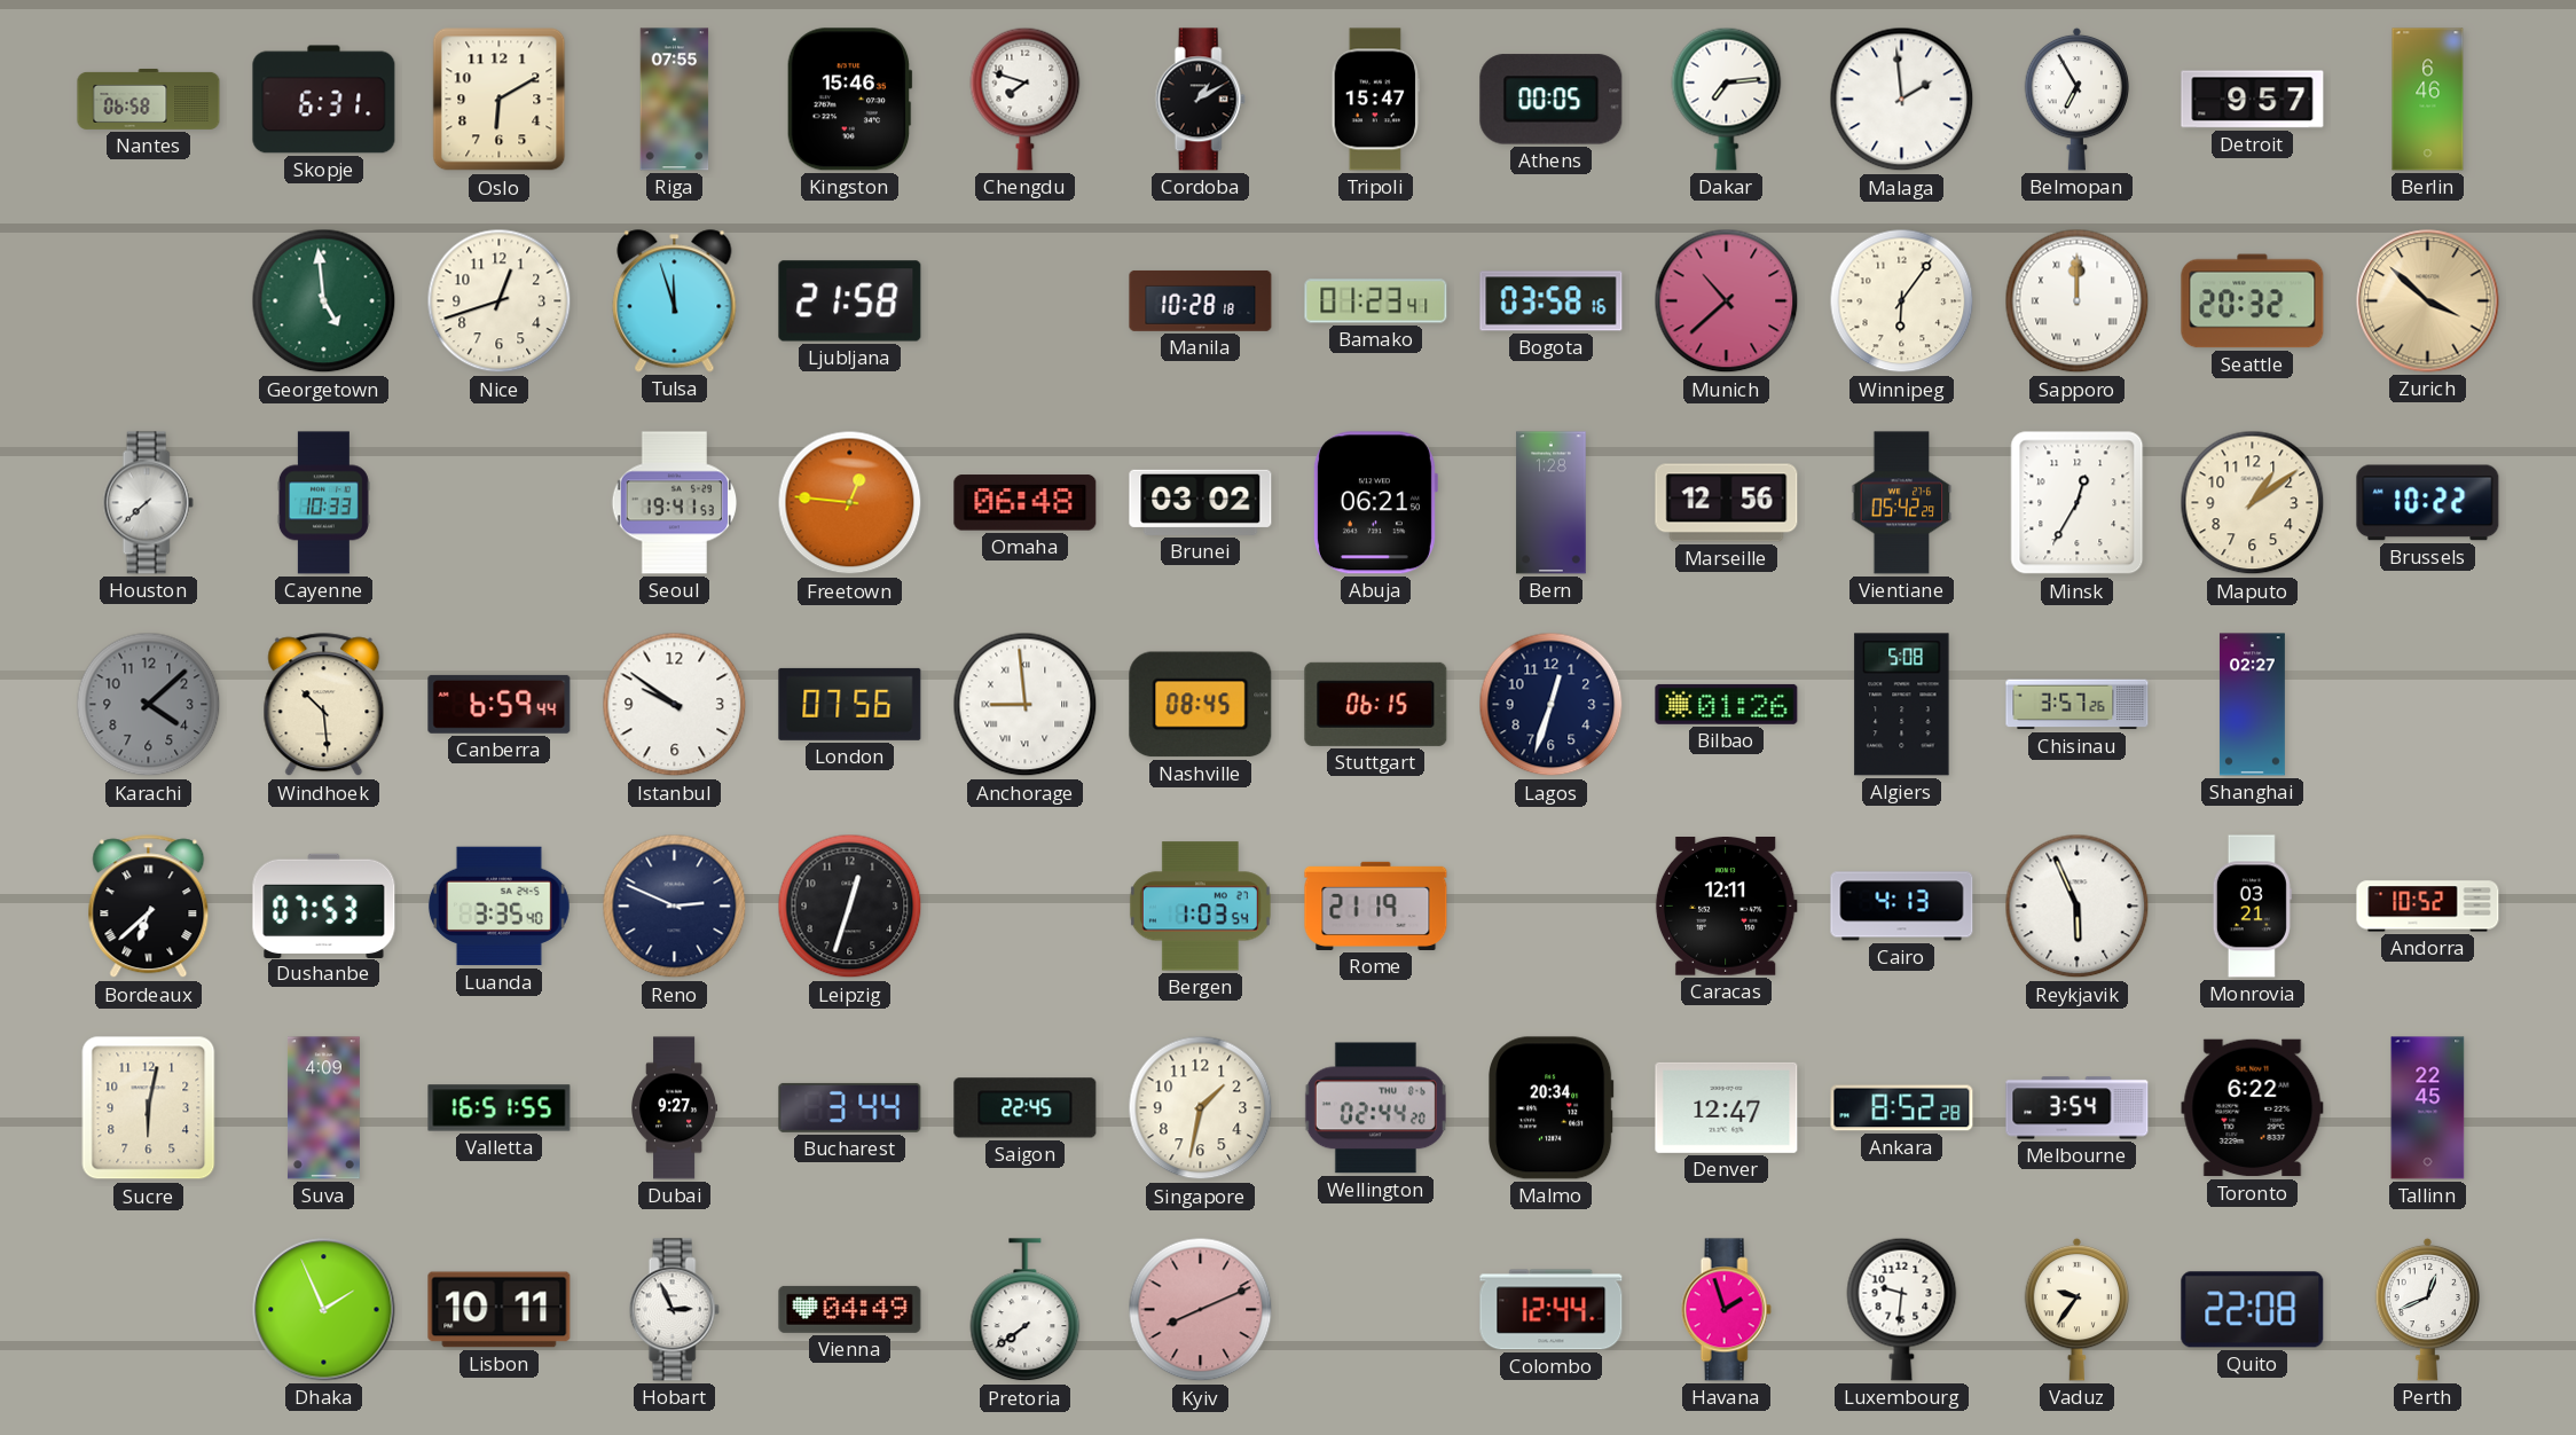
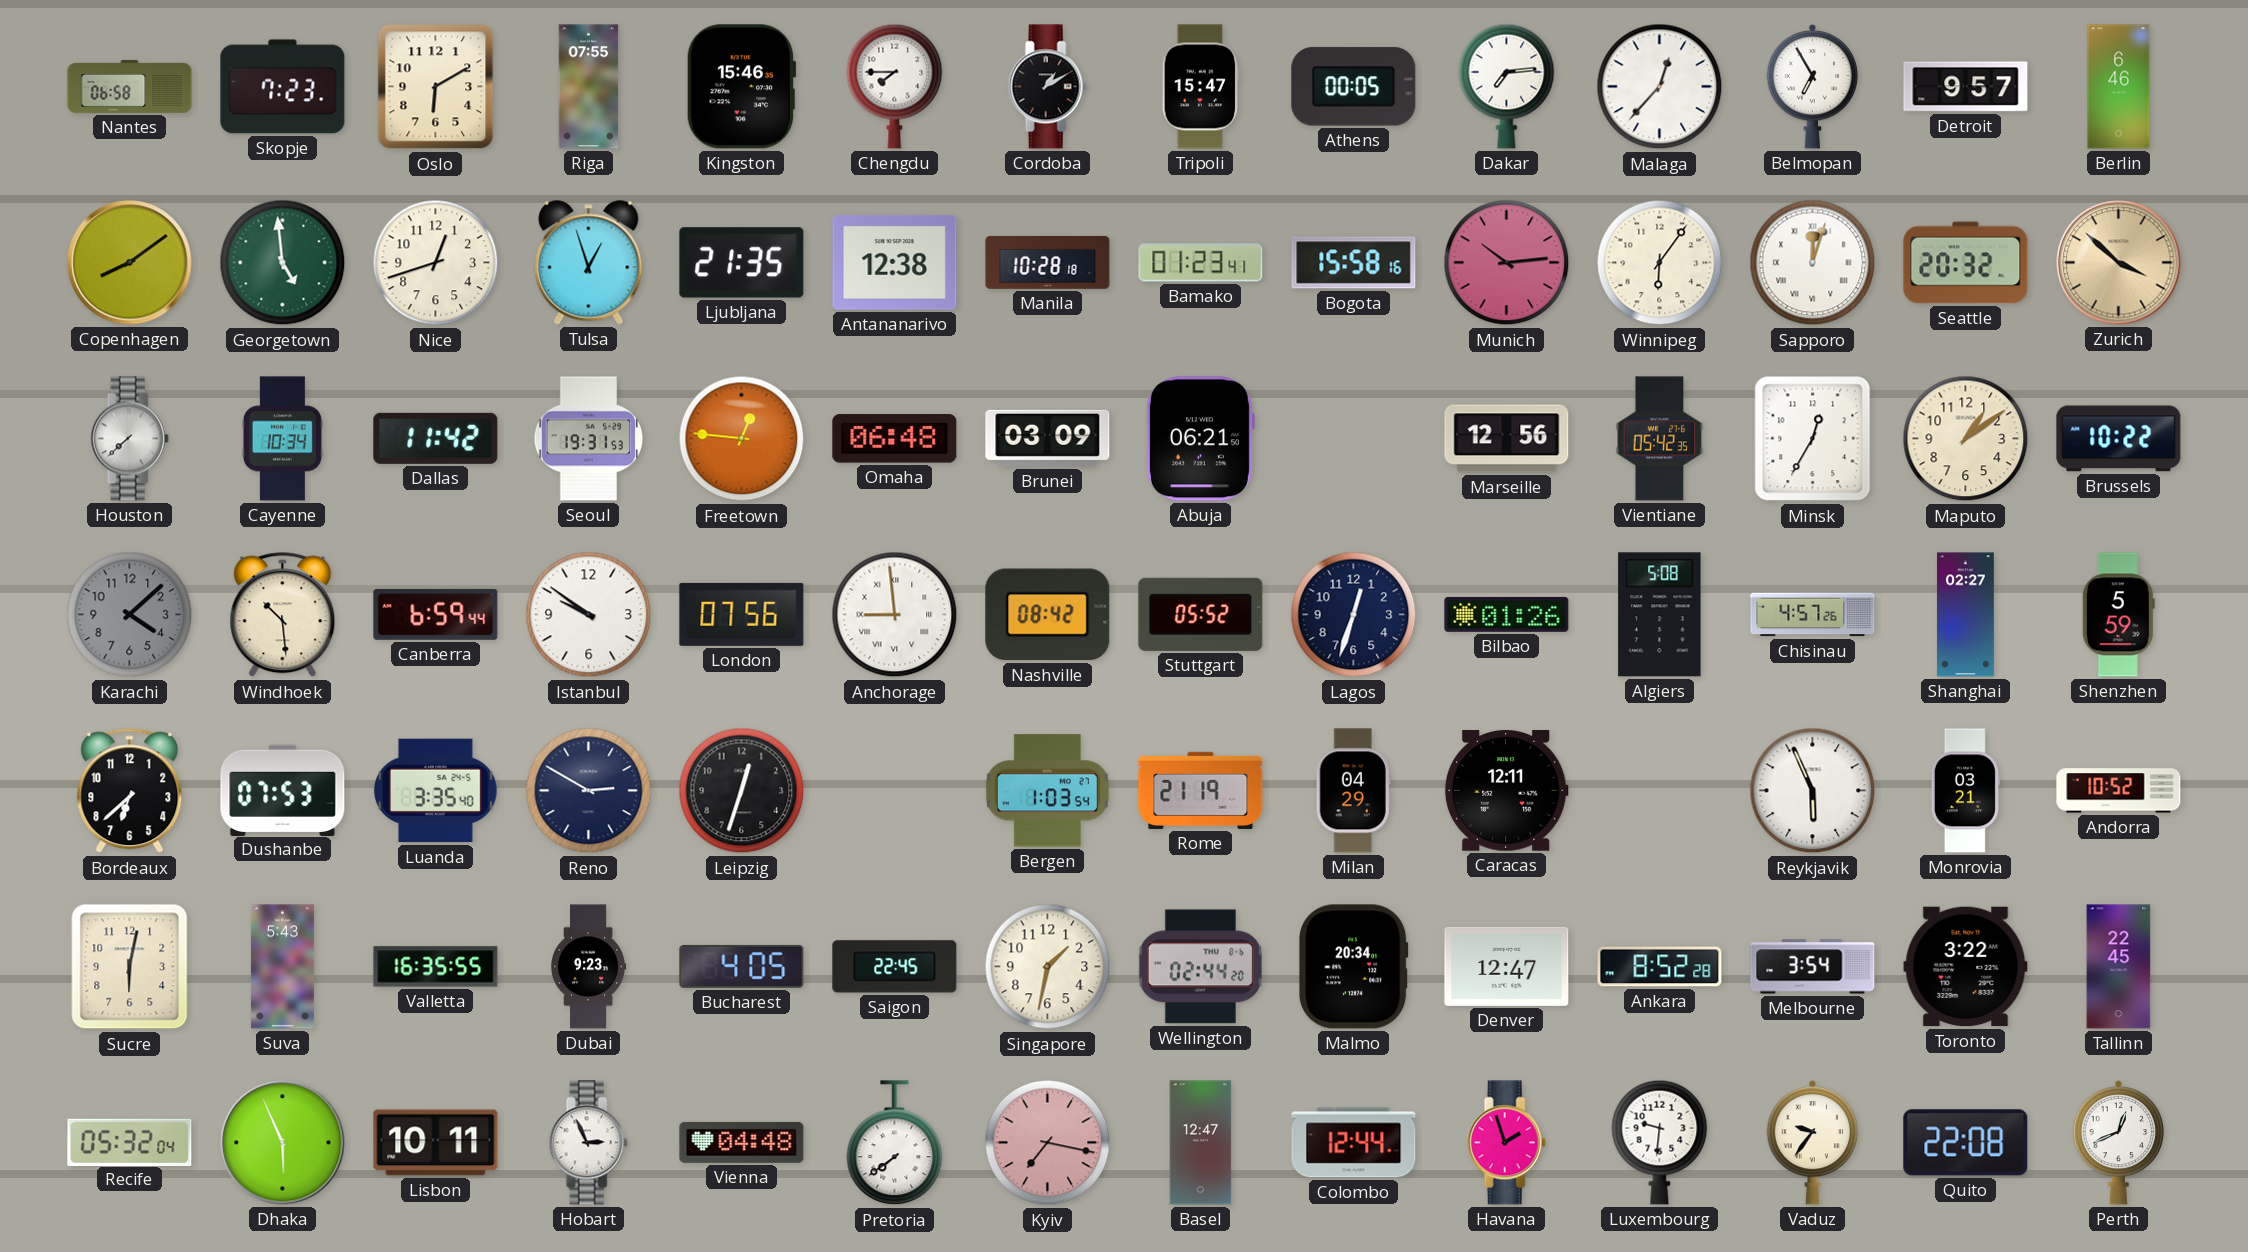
Skopje: 6:31 -> 7:23 (283, 87)
Chengdu: 7:48 -> 7:45 (895, 86)
Malaga: 1:59 -> 12:37 (1660, 87)
Copenhagen: none -> 8:09 (130, 263)
Tulsa: 11:57 -> 12:57 (589, 263)
Ljubljana: 21:58 -> 21:35 (742, 263)
Antananarivo: none -> 12:38 (895, 262)
Bogota: 03:58 -> 15:58 (1354, 263)
Munich: 10:38 -> 10:14 (1507, 263)
Sapporo: 12:00 -> 12:03 (1813, 263)
Cayenne: 10:33 -> 10:34 (282, 439)
Dallas: none -> 11:42 (436, 438)
Seoul: 19:41 -> 19:31 (589, 439)
Brunei: 03:02 -> 03:09 (1048, 438)
Bern: 1:28 -> none (1552, 503)
Vientiane: 05:42:29 -> 05:42:35 (1660, 439)
Nashville: 08:45 -> 08:42 (1048, 615)
Stuttgart: 06:15 -> 05:52 (1201, 614)
Chisinau: 3:57 -> 4:57 (1813, 615)
Shenzhen: none -> 5:59 (2118, 615)
Bordeaux numerals: Roman -> Arabic (130, 791)
Reno: 2:49 -> 2:50 (589, 791)
Milan: none -> 04:29 (1353, 791)
Cairo: 4:13 -> none (1902, 907)
Suva: 4:09 -> 5:43 (283, 967)
Valletta: 16:51 -> 16:35 (436, 967)
Dubai: 9:27 -> 9:23 (589, 967)
Bucharest: 3:44 -> 4:05 (742, 966)
Toronto: 6:22 -> 3:22 (1966, 967)
Recife: none -> 05:32 (130, 1142)
Dhaka: 1:56 -> 5:56 (283, 1143)
Vienna: 04:49 -> 04:48 (742, 1142)
Kyiv: 8:11 -> 7:17 (1048, 1143)
Basel: none -> 12:47 (1201, 1143)
